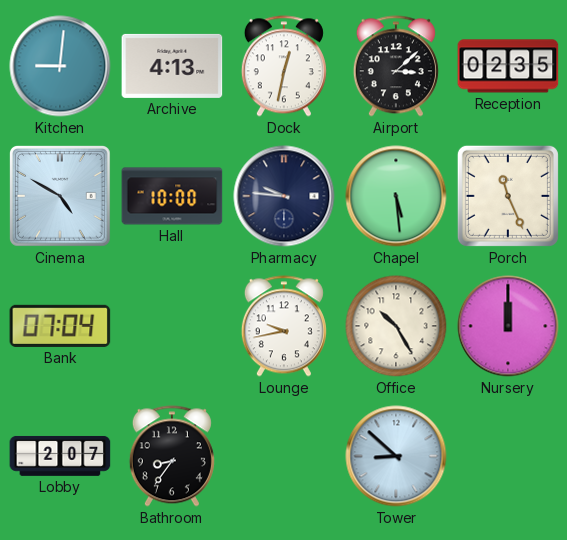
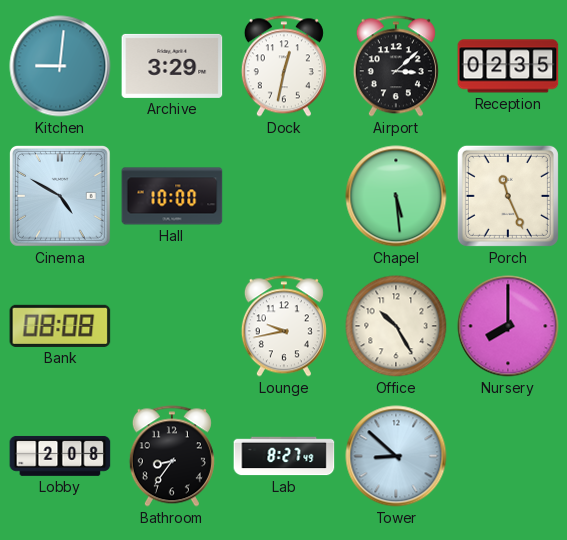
Archive: 4:13 -> 3:29 (172, 66)
Pharmacy: 9:46 -> none (284, 196)
Bank: 07:04 -> 08:08 (60, 326)
Nursery: 12:00 -> 8:00 (508, 326)
Lobby: 2:07 -> 2:08 (60, 456)
Lab: none -> 8:27 (284, 456)
